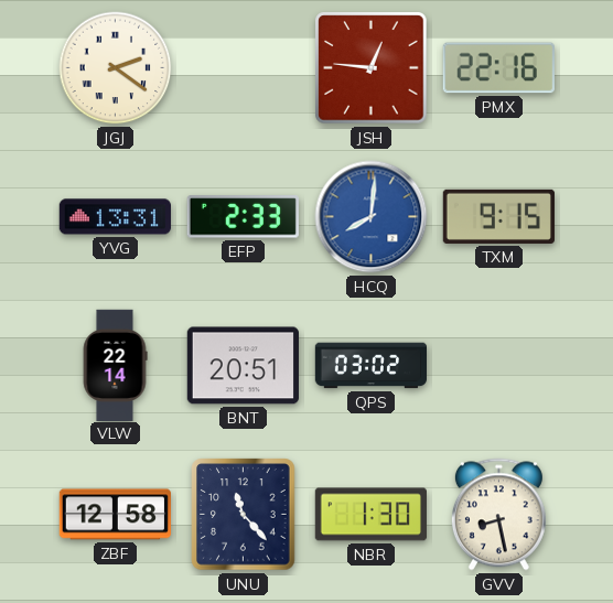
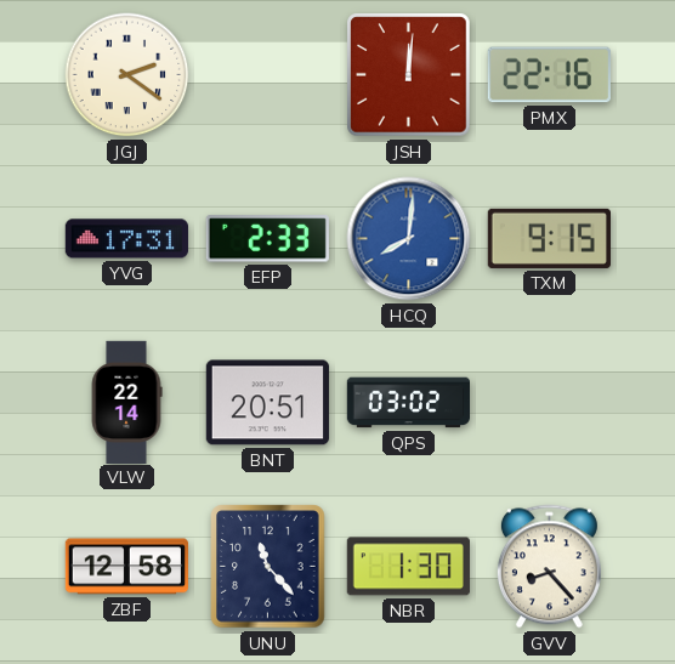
JSH: 12:46 -> 12:01 (409, 75)
YVG: 13:31 -> 17:31 (126, 239)
GVV: 8:28 -> 8:23 (549, 567)
